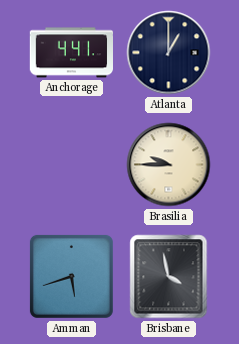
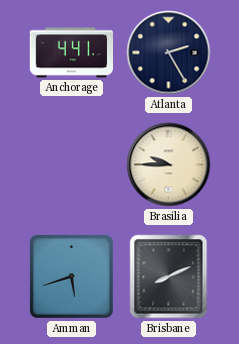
Atlanta: 1:00 -> 2:25 (169, 53)
Brisbane: 3:58 -> 8:11 (169, 277)
